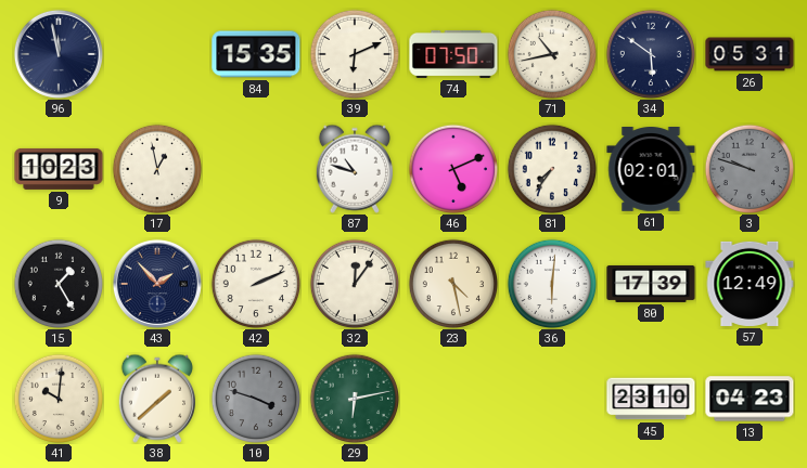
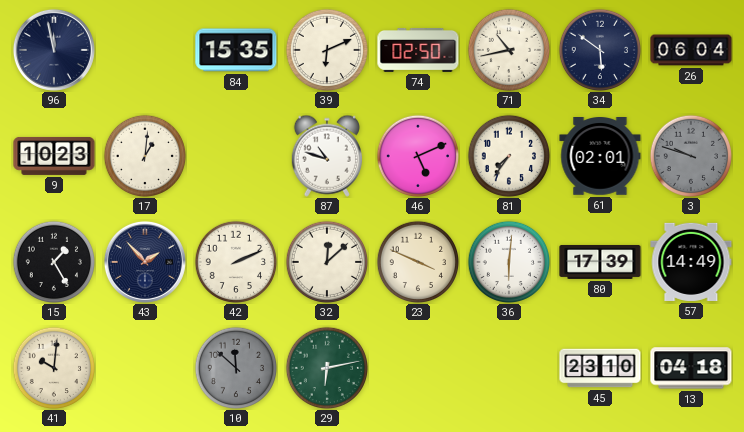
74: 07:50 -> 02:50 (418, 51)
26: 05:31 -> 06:04 (691, 50)
17: 12:58 -> 1:01 (144, 155)
32: 12:06 -> 12:08 (326, 261)
23: 4:28 -> 3:49 (417, 261)
57: 12:49 -> 14:49 (691, 262)
38: 1:38 -> none (157, 399)
10: 3:48 -> 11:52 (235, 367)
13: 04:23 -> 04:18 (691, 368)
